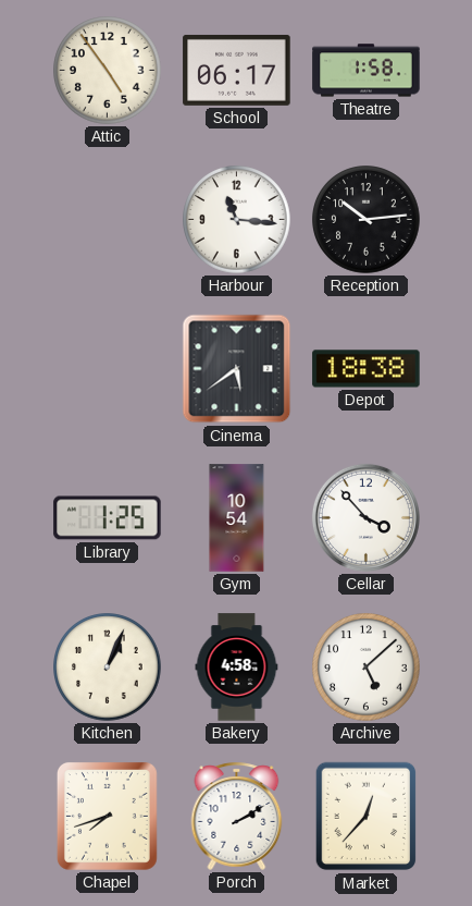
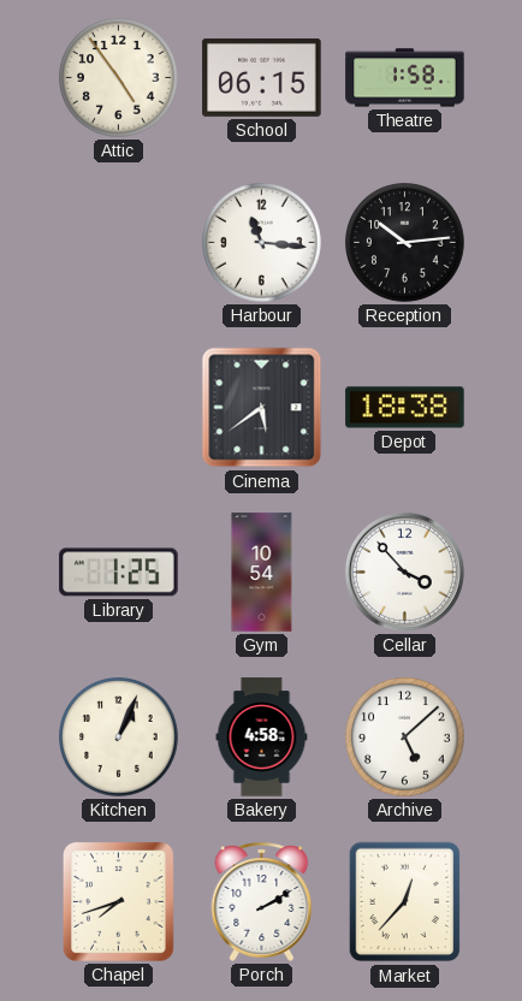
School: 06:17 -> 06:15 (262, 77)
